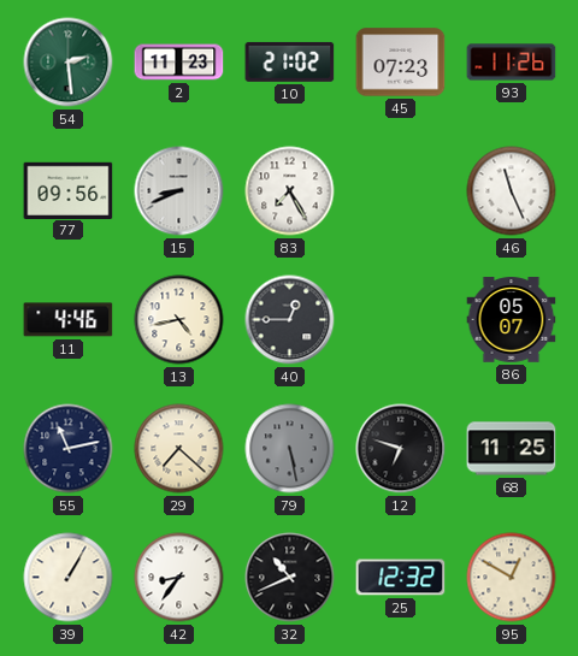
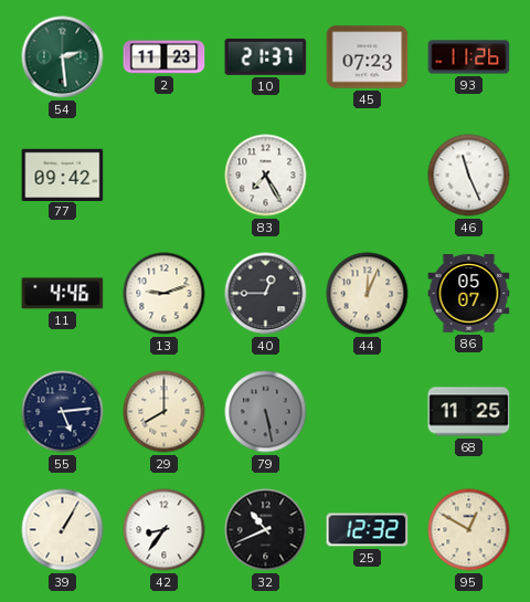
10: 21:02 -> 21:37 (266, 56)
77: 09:56 -> 09:42 (63, 175)
15: 8:41 -> none (179, 191)
13: 4:43 -> 9:12 (165, 294)
44: none -> 12:04 (368, 294)
55: 11:13 -> 5:14 (63, 412)
29: 7:22 -> 8:00 (165, 412)
12: 6:48 -> none (401, 449)
